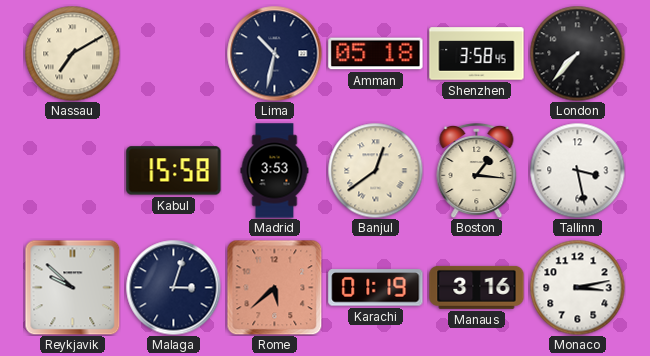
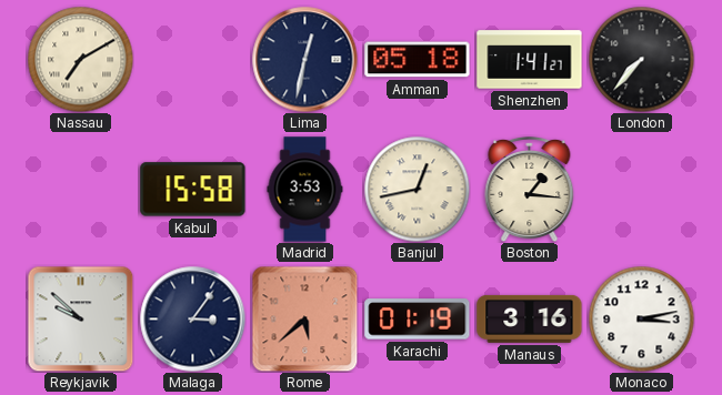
Lima: 10:32 -> 12:32 (304, 59)
Shenzhen: 3:58 -> 1:41 (530, 60)
Banjul: 12:39 -> 12:43 (417, 189)
Tallinn: 3:28 -> none (577, 170)
Malaga: 3:03 -> 3:06 (192, 318)
